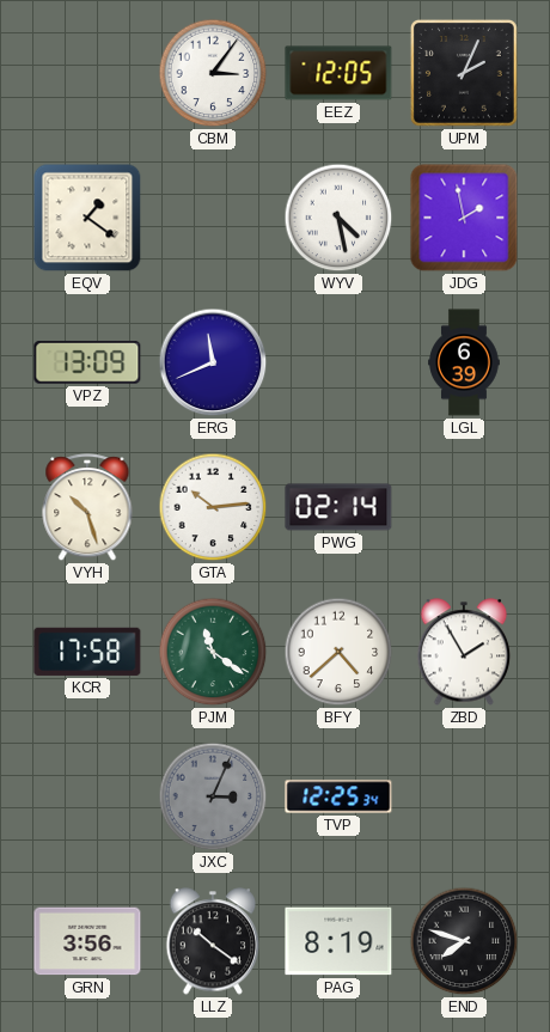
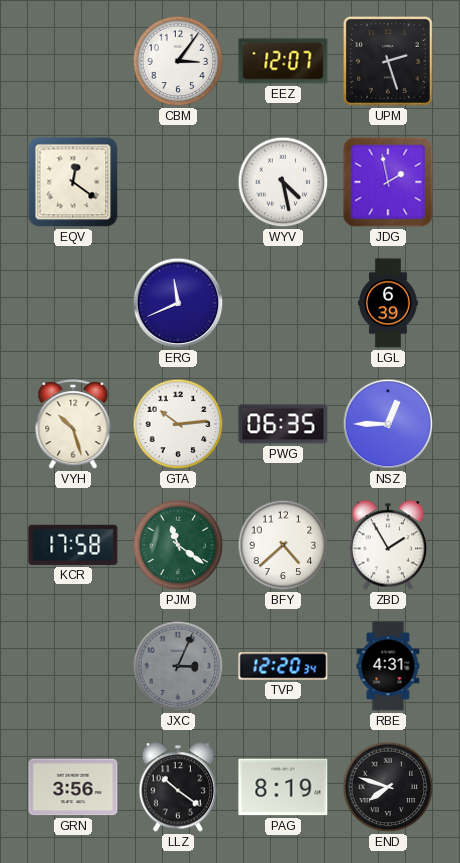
EEZ: 12:05 -> 12:07 (283, 61)
UPM: 2:04 -> 2:27 (388, 61)
EQV: 1:21 -> 12:21 (73, 182)
VPZ: 13:09 -> none (87, 364)
PWG: 02:14 -> 06:35 (283, 424)
NSZ: none -> 12:45 (388, 424)
TVP: 12:25 -> 12:20 (283, 666)
RBE: none -> 4:31 (388, 666)
